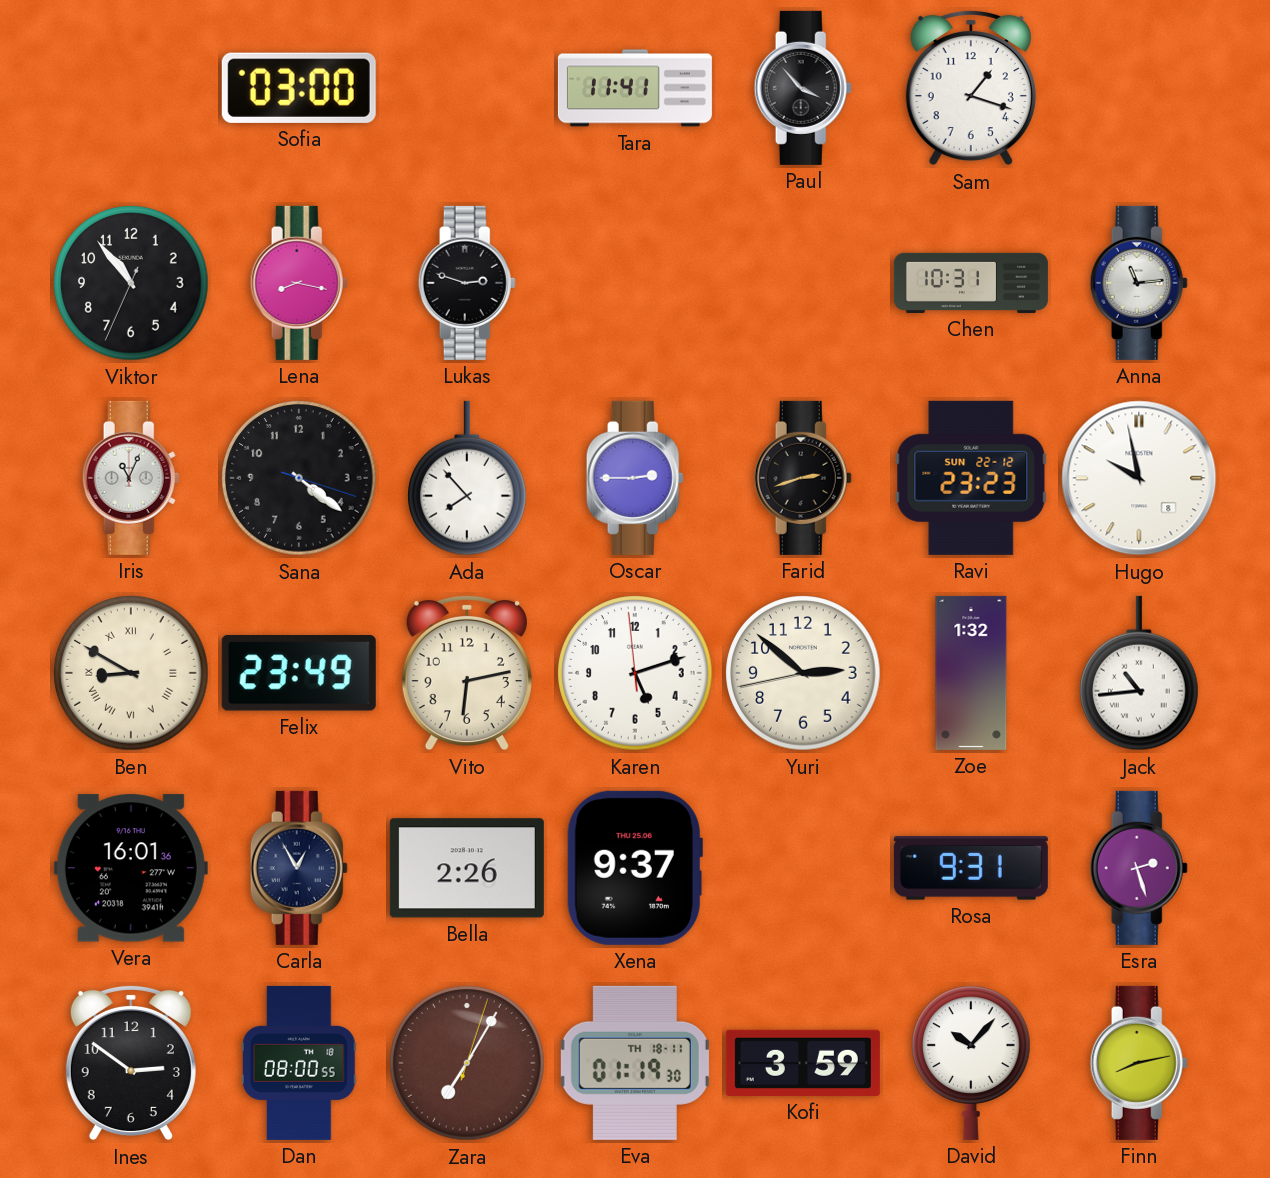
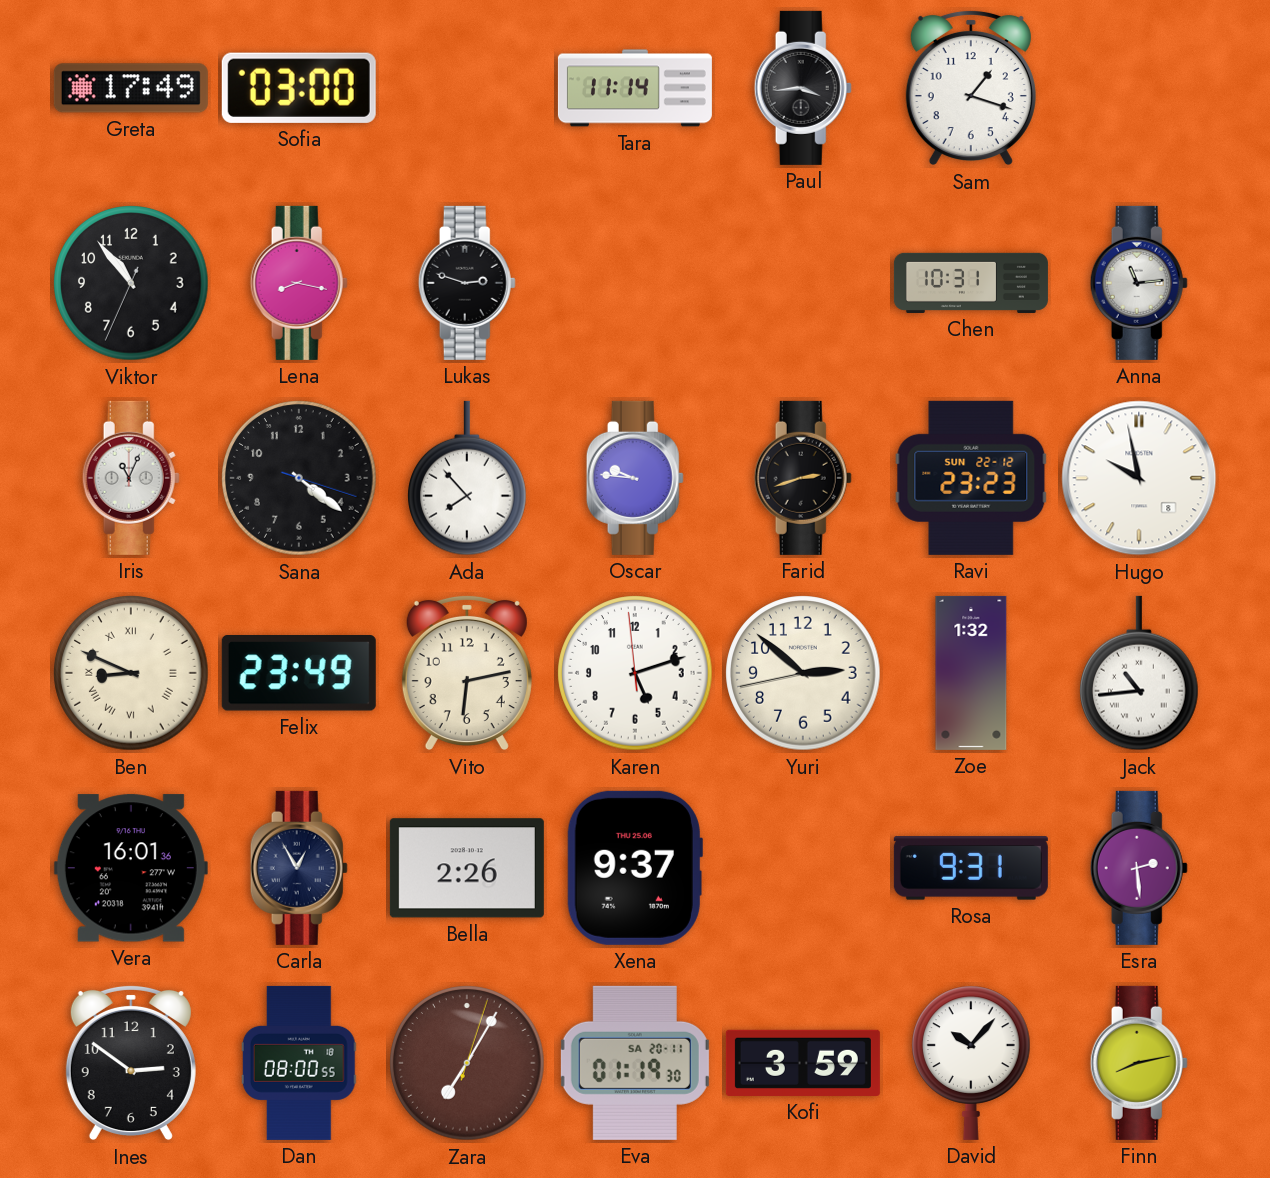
Greta: none -> 17:49 (131, 88)
Tara: 11:41 -> 11:14 (635, 88)
Paul: 3:53 -> 3:44 (803, 88)
Oscar: 2:45 -> 9:46 (635, 478)
Ben: 8:50 -> 8:49 (131, 673)
Esra: 2:27 -> 2:29 (1139, 868)
Eva date: TH 18-11 -> SA 20-11 (635, 1063)
